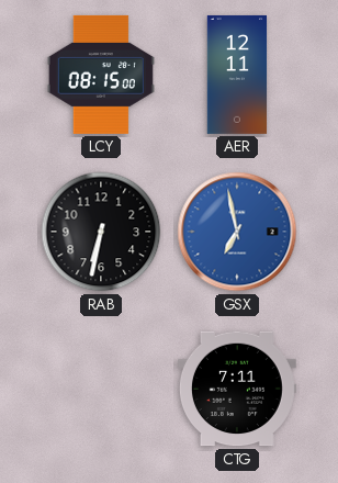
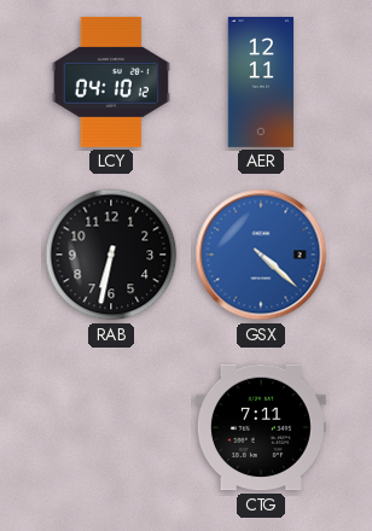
LCY: 08:15 -> 04:10 (111, 82)
GSX: 6:58 -> 4:22 (261, 255)
